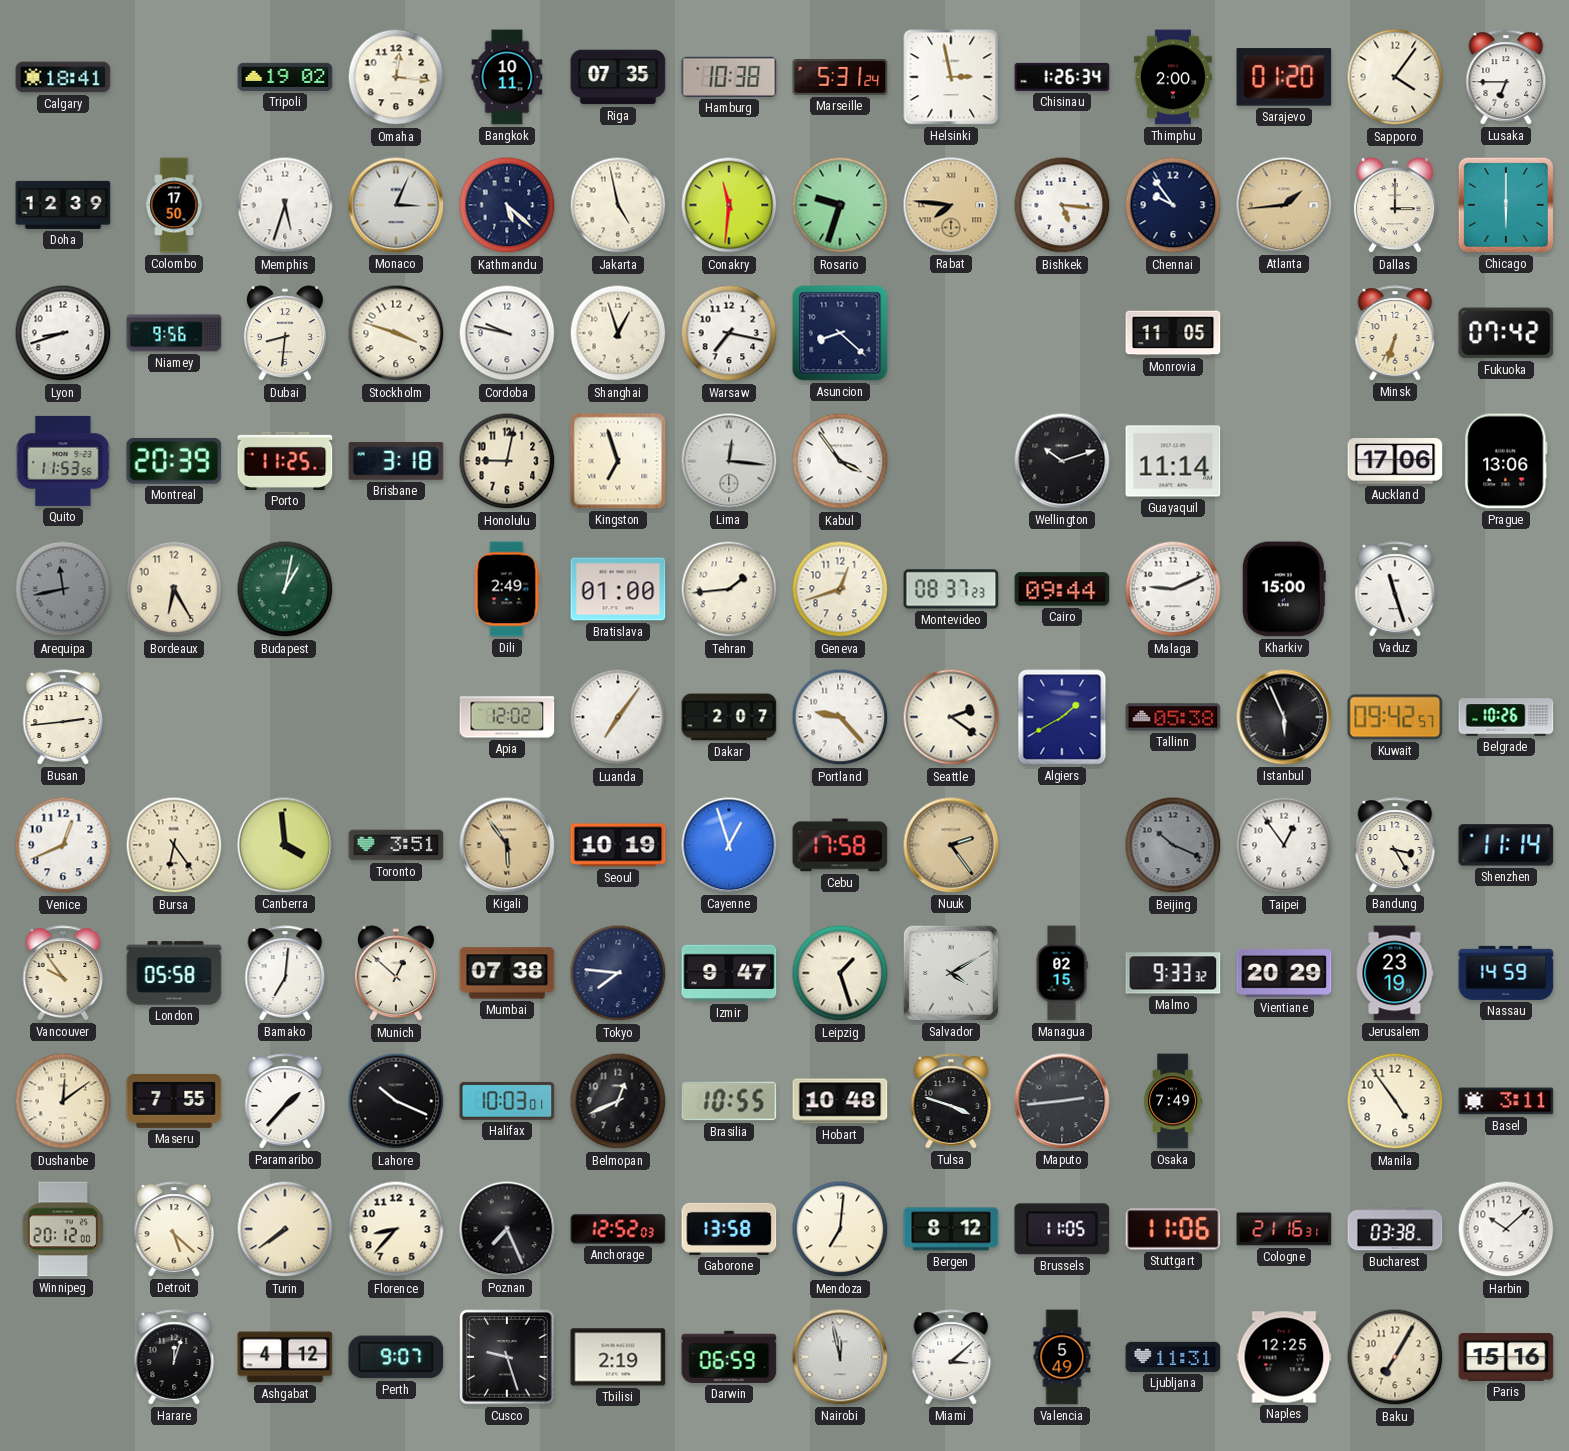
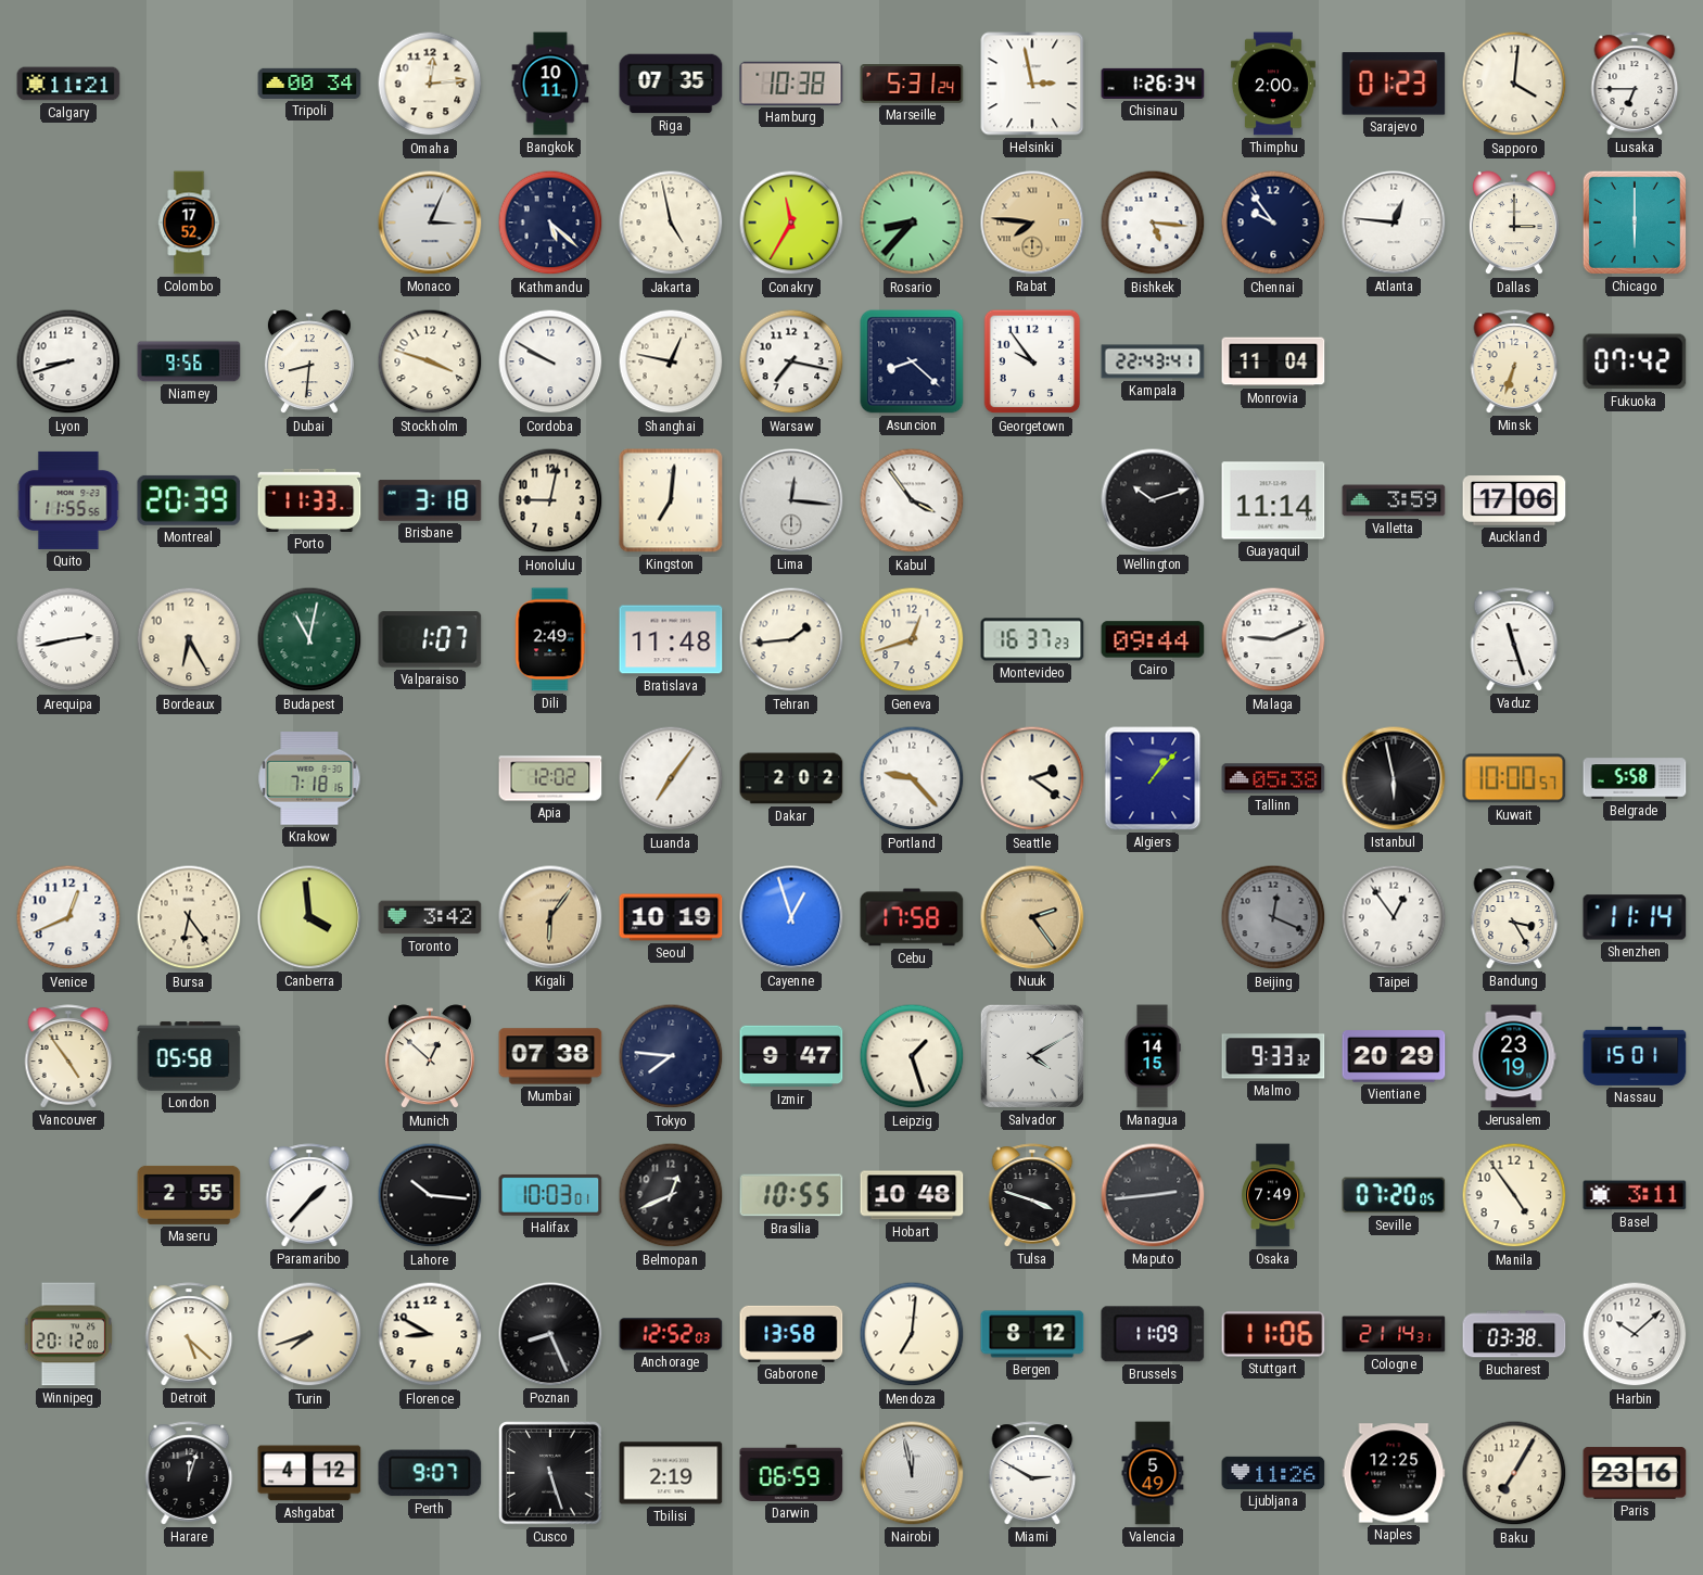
Calgary: 18:41 -> 11:21 (68, 84)
Tripoli: 19:02 -> 00:34 (309, 84)
Omaha: 12:16 -> 12:14 (430, 84)
Sarajevo: 01:20 -> 01:23 (1394, 84)
Sapporo: 4:06 -> 4:01 (1514, 84)
Doha: 12:39 -> none (63, 205)
Colombo: 17:50 -> 17:52 (189, 223)
Memphis: 5:33 -> none (285, 205)
Conakry: 11:31 -> 11:35 (791, 223)
Rosario: 9:33 -> 8:37 (912, 223)
Atlanta: 1:44 -> 12:46 (1394, 223)
Atlanta dial: champagne -> white (1394, 223)
Cordoba: 9:47 -> 9:50 (550, 361)
Shanghai: 12:57 -> 12:47 (671, 361)
Georgetown: none -> 9:54 (1032, 361)
Kampala: none -> 22:43 (1153, 361)
Monrovia: 11:05 -> 11:04 (1273, 361)
Quito: 11:53 -> 11:55 (68, 500)
Porto: 11:25 -> 11:33 (309, 500)
Kingston: 6:57 -> 7:01 (671, 500)
Valletta: none -> 3:59 (1394, 500)
Prague: 13:06 -> none (1506, 461)
Arequipa: 11:43 -> 2:43 (68, 639)
Arequipa dial: grey -> white (68, 639)
Budapest: 1:02 -> 11:02 (309, 639)
Valparaiso: none -> 1:07 (430, 639)
Bratislava: 01:00 -> 11:48 (671, 639)
Montevideo: 08:37 -> 16:37 (1032, 639)
Kharkiv: 15:00 -> none (1284, 589)
Busan: 2:44 -> none (63, 717)
Krakow: none -> 7:18 (309, 779)
Dakar: 2:07 -> 2:02 (791, 778)
Algiers: 1:40 -> 1:07 (1153, 778)
Istanbul: 5:56 -> 5:58 (1394, 778)
Kuwait: 09:42 -> 10:00 (1514, 778)
Belgrade: 10:26 -> 5:58 (1635, 778)
Toronto: 3:51 -> 3:42 (430, 917)
Kigali: 5:54 -> 6:06 (550, 917)
Beijing: 10:19 -> 12:19 (1273, 917)
Vancouver: 9:54 -> 4:54 (68, 1056)
Bamako: 7:01 -> none (285, 973)
Managua: 02:15 -> 14:15 (1153, 1056)
Nassau: 14:59 -> 15:01 (1635, 1056)
Dushanbe: 12:09 -> none (63, 1101)
Maseru: 7:55 -> 2:55 (189, 1195)
Lahore: 10:19 -> 10:16 (430, 1195)
Seville: none -> 07:20 (1394, 1195)
Turin: 7:39 -> 7:42 (309, 1334)
Florence: 8:37 -> 8:50 (430, 1334)
Poznan: 7:26 -> 8:26 (550, 1334)
Brussels: 11:05 -> 11:09 (1153, 1334)
Cologne: 21:16 -> 21:14 (1394, 1334)
Cusco: 9:27 -> 5:27 (550, 1473)
Miami: 3:08 -> 2:50 (1032, 1473)
Ljubljana: 11:31 -> 11:26 (1273, 1473)
Paris: 15:16 -> 23:16 (1635, 1473)
